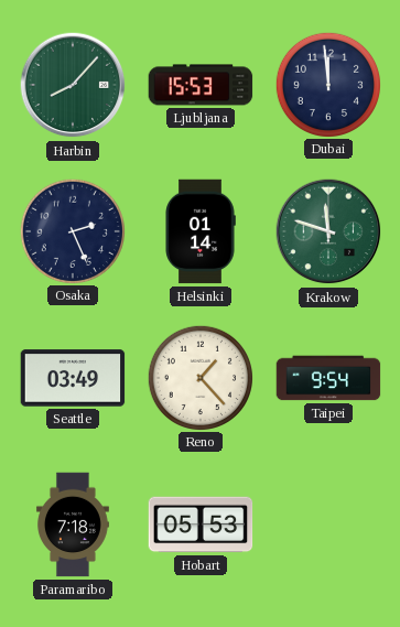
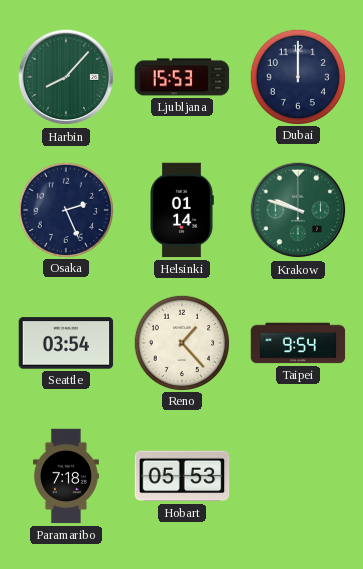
Dubai: 11:59 -> 12:00 (297, 76)
Krakow: 11:48 -> 9:48 (298, 210)
Seattle: 03:49 -> 03:54 (66, 343)
